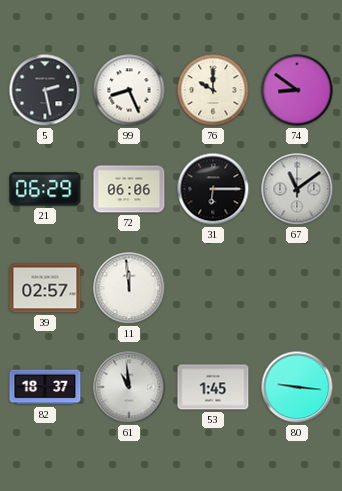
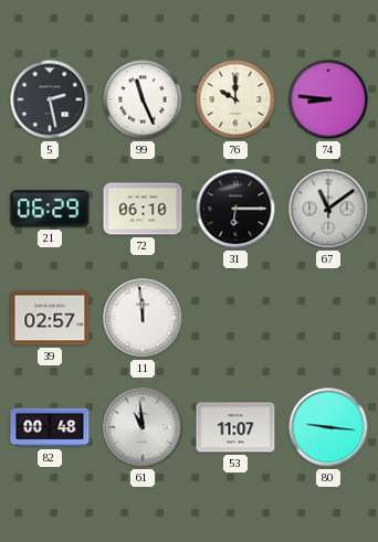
99: 8:26 -> 11:26 (143, 99)
74: 8:51 -> 8:46 (328, 99)
72: 06:06 -> 06:10 (143, 209)
82: 18:37 -> 00:48 (50, 427)
53: 1:45 -> 11:07 (235, 427)
